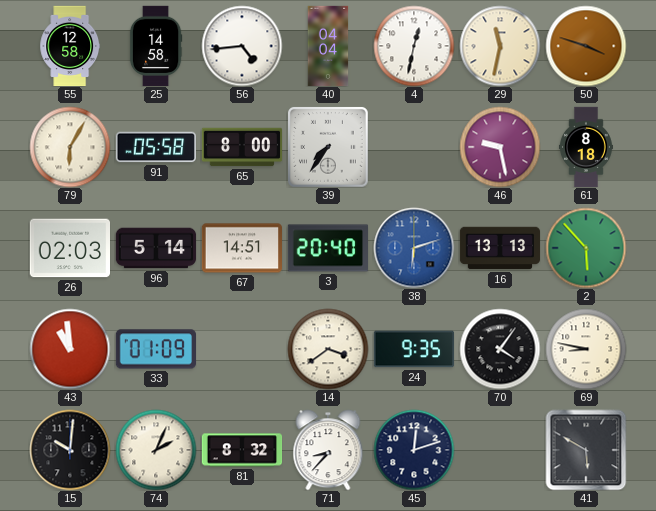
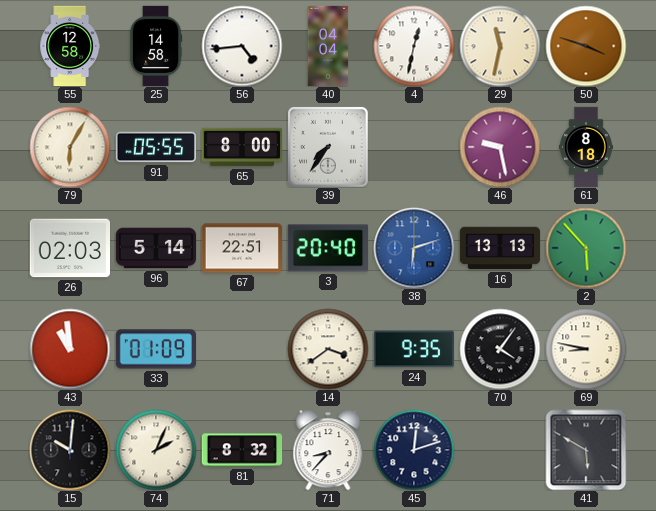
91: 05:58 -> 05:55 (155, 147)
67: 14:51 -> 22:51 (241, 248)
